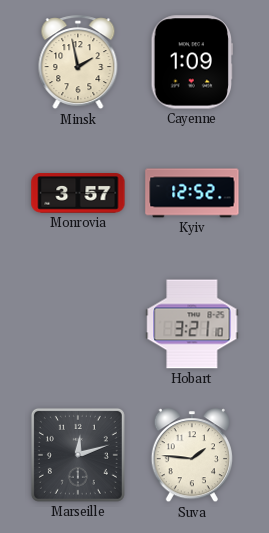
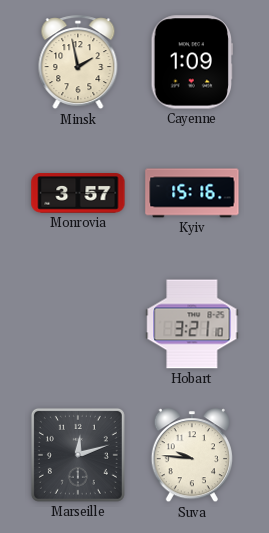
Kyiv: 12:52 -> 15:16 (192, 193)
Suva: 1:46 -> 9:46 (191, 456)
